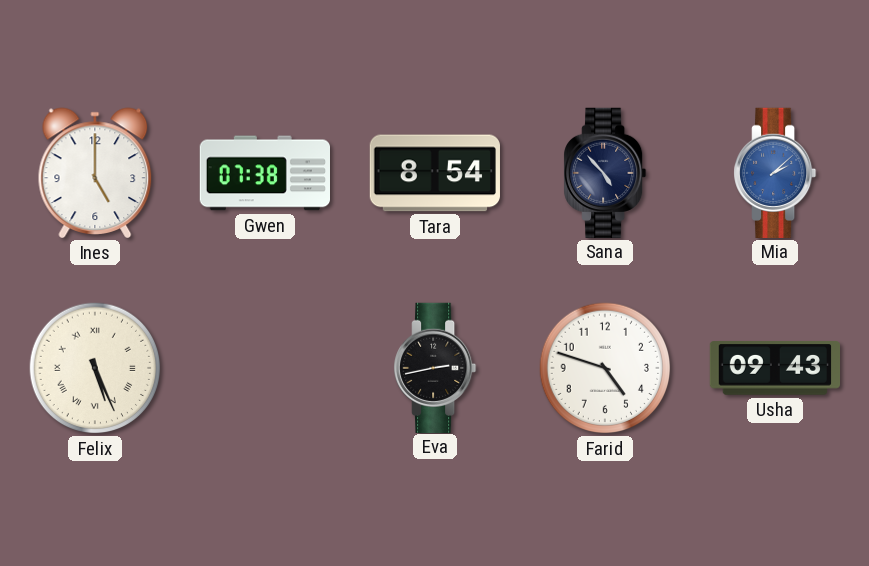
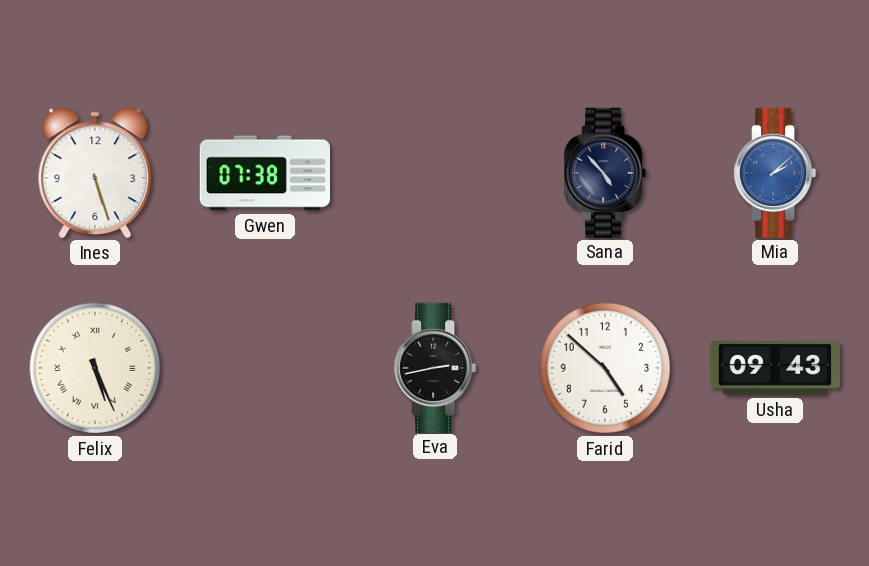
Ines: 5:00 -> 5:27 (95, 173)
Tara: 8:54 -> none (435, 173)
Farid: 4:48 -> 4:52 (605, 368)
